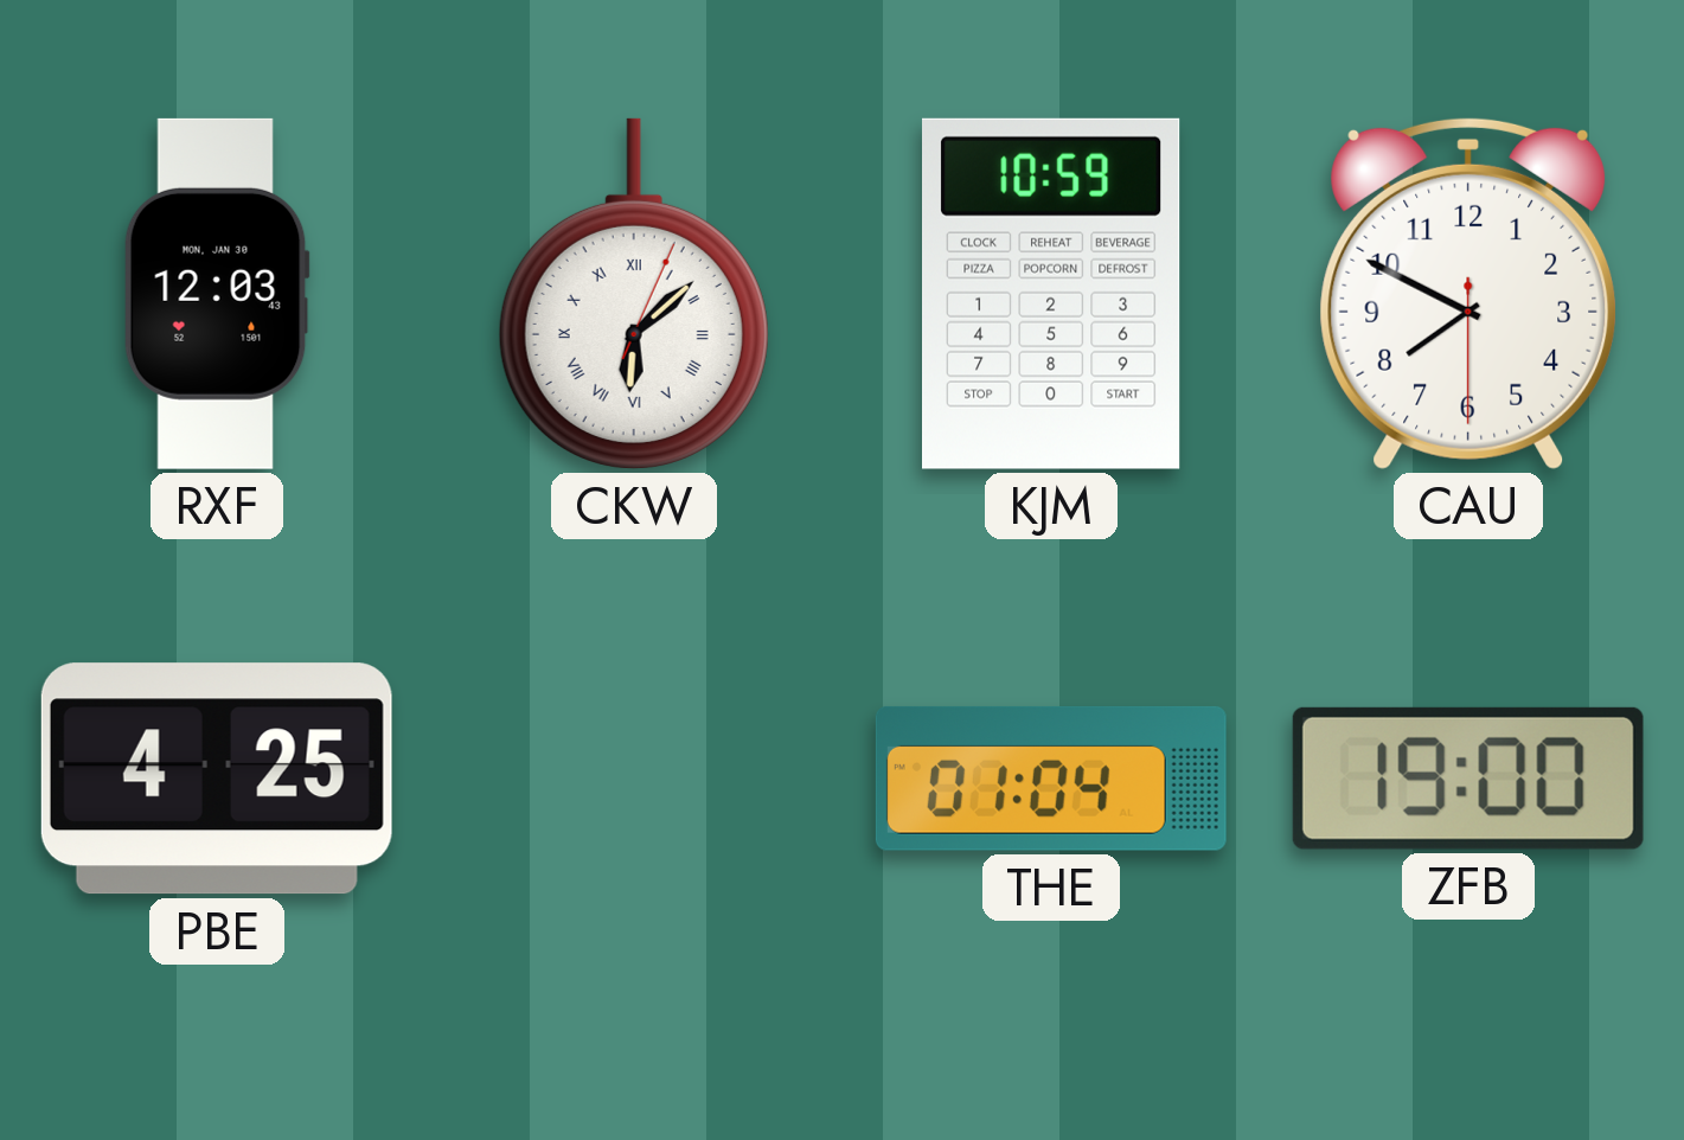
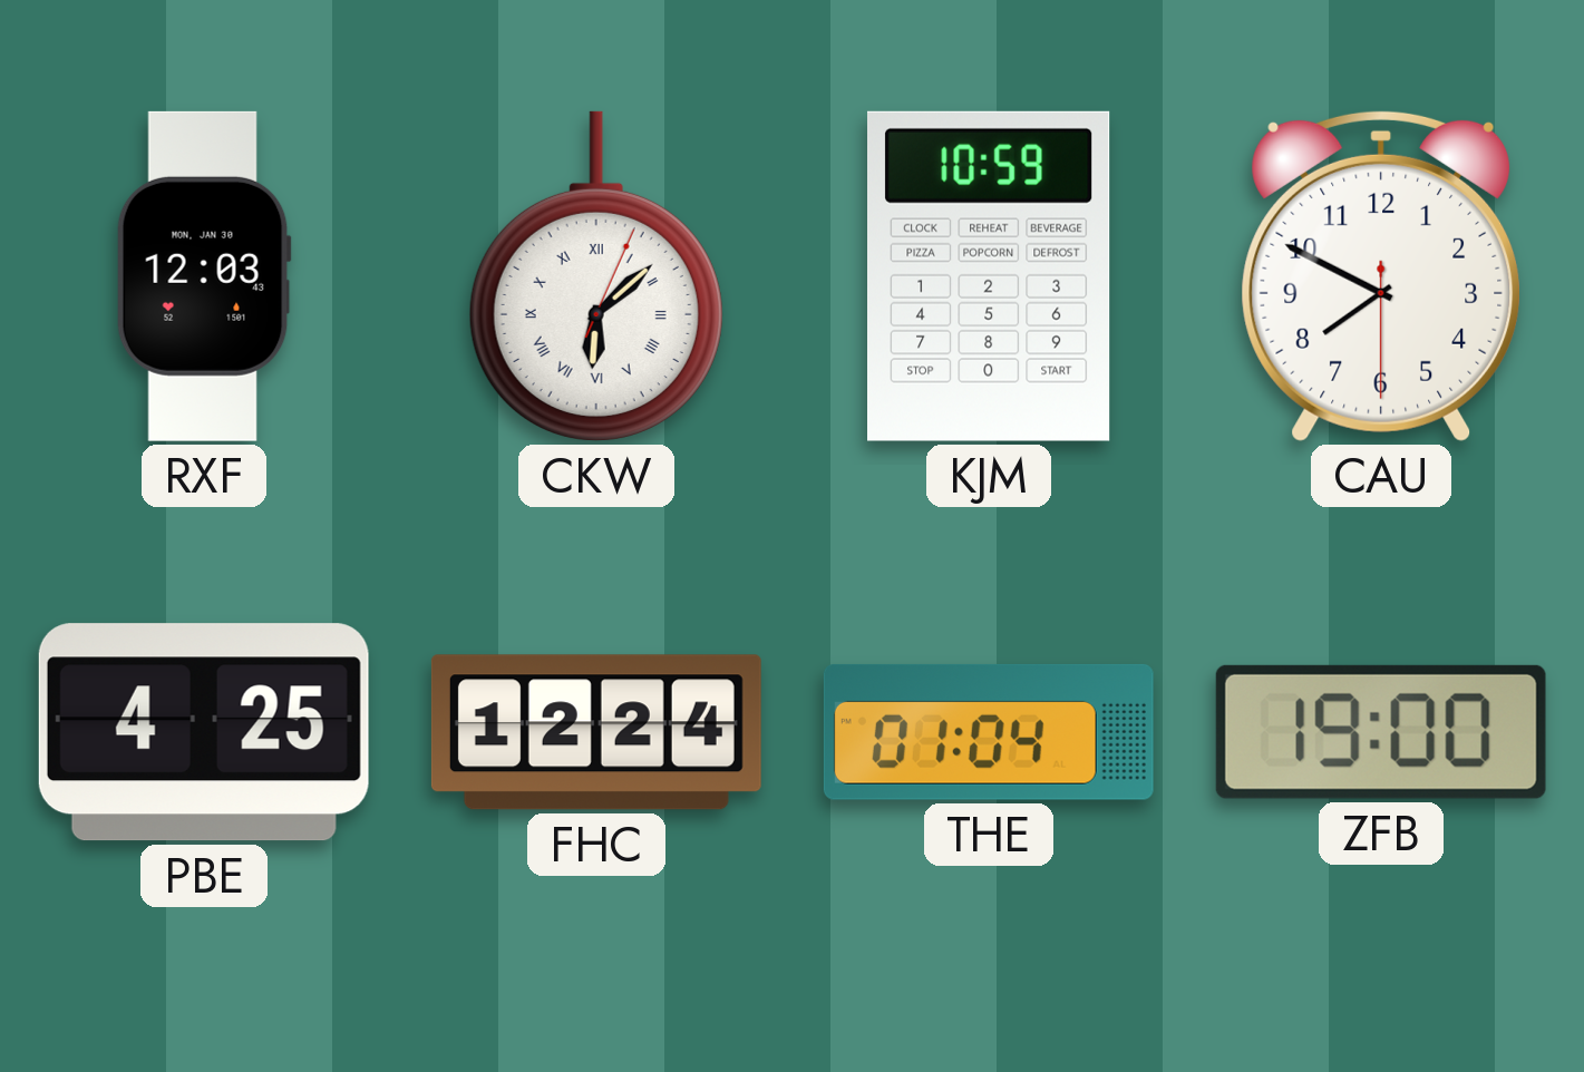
FHC: none -> 12:24 (596, 732)
